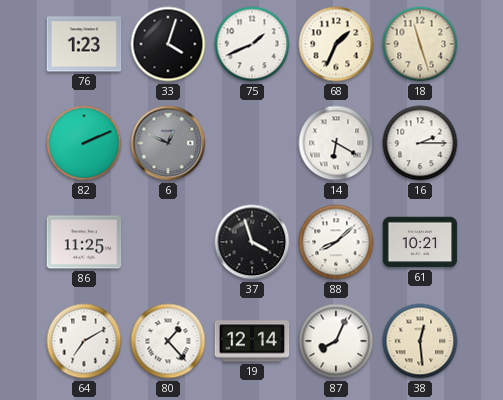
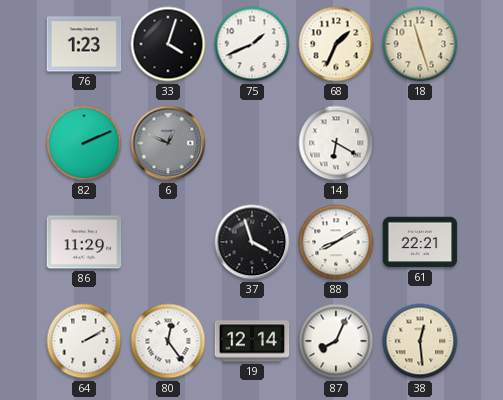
16: 2:15 -> none (420, 143)
86: 11:25 -> 11:29 (84, 242)
88: 8:08 -> 8:10 (336, 242)
61: 10:21 -> 22:21 (420, 242)
64: 7:10 -> 2:10 (84, 341)
80: 1:23 -> 12:24 (168, 341)
